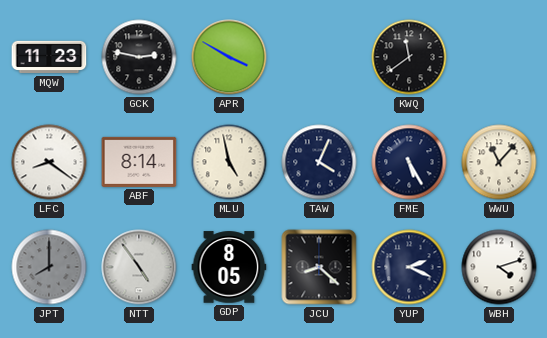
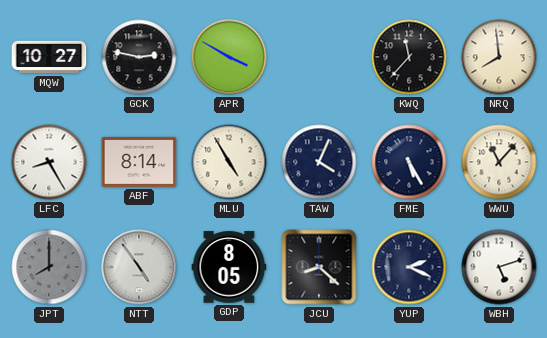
MQW: 11:23 -> 10:27 (49, 57)
KWQ: 11:39 -> 11:37 (409, 57)
NRQ: none -> 7:59 (499, 57)
LFC: 8:21 -> 8:25 (49, 162)
MLU: 4:58 -> 4:55 (229, 162)
WBH: 4:12 -> 5:12 (499, 267)
